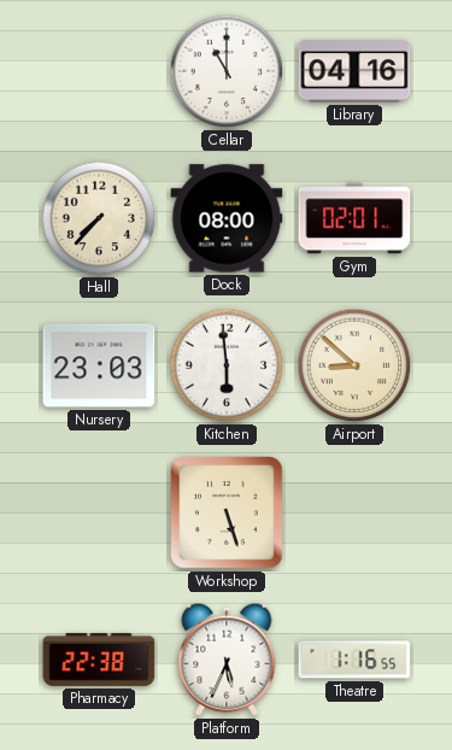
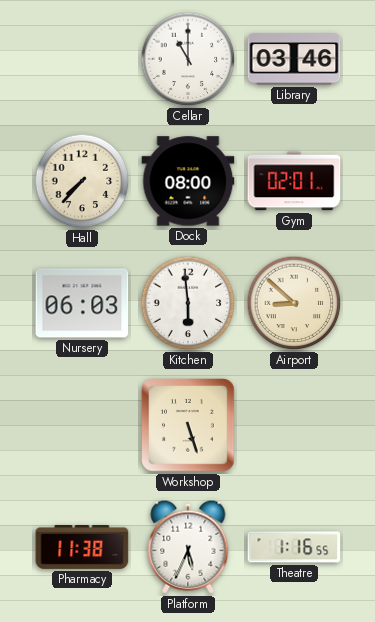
Library: 04:16 -> 03:46 (294, 59)
Nursery: 23:03 -> 06:03 (82, 303)
Pharmacy: 22:38 -> 11:38 (82, 547)
